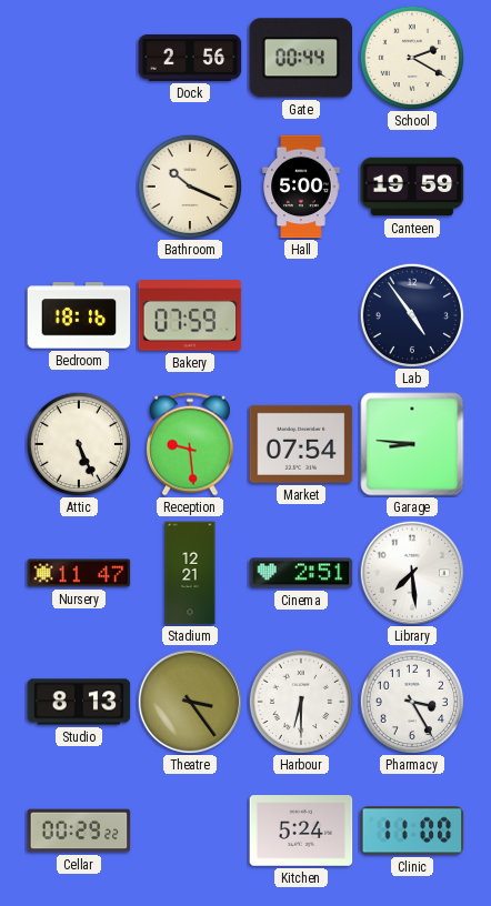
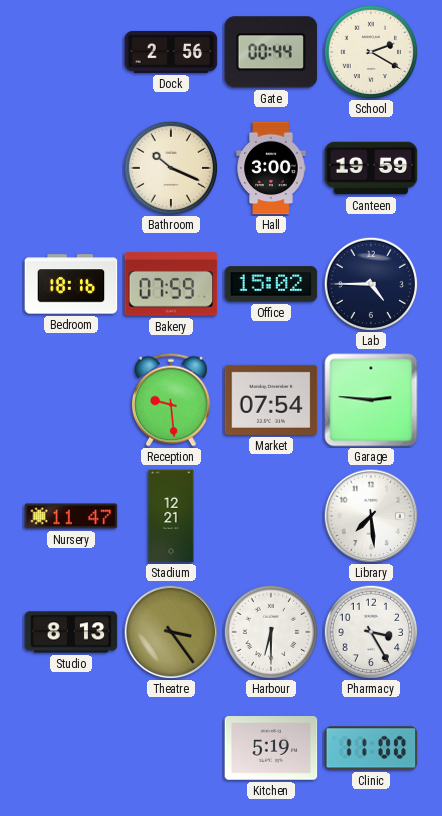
Hall: 5:00 -> 3:00 (271, 168)
Office: none -> 15:02 (271, 284)
Lab: 4:54 -> 4:45 (371, 284)
Attic: 5:26 -> none (79, 444)
Garage: 8:46 -> 2:46 (371, 400)
Cinema: 2:51 -> none (301, 573)
Cellar: 00:29 -> none (79, 830)
Kitchen: 5:24 -> 5:19 (271, 748)
